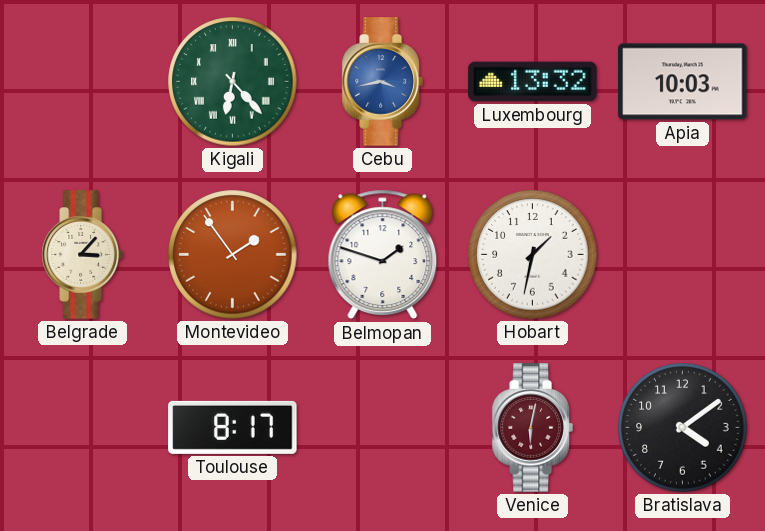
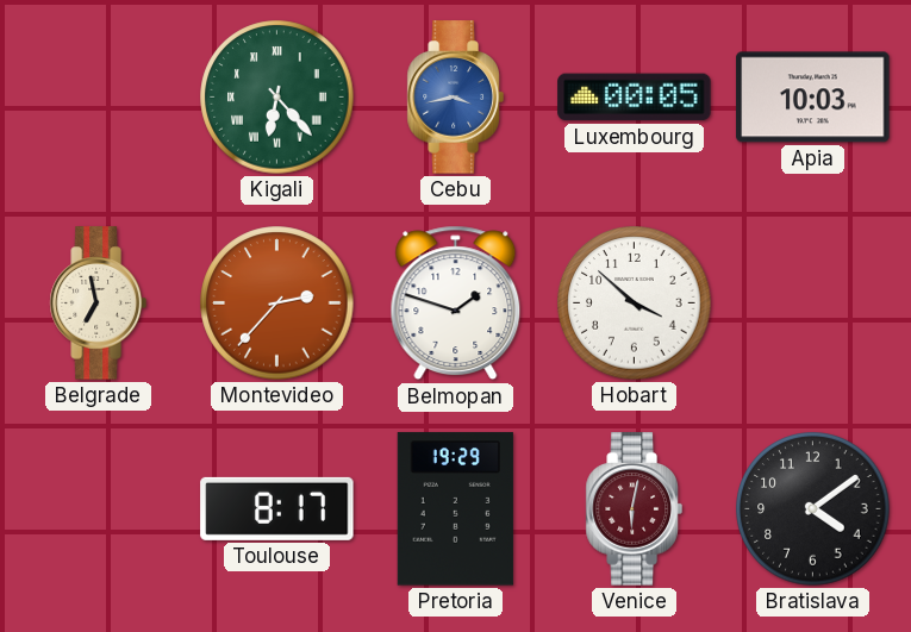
Luxembourg: 13:32 -> 00:05 (635, 98)
Belgrade: 3:07 -> 6:58 (98, 304)
Montevideo: 1:54 -> 2:37 (277, 304)
Hobart: 1:32 -> 3:52 (635, 304)
Pretoria: none -> 19:29 (455, 509)
